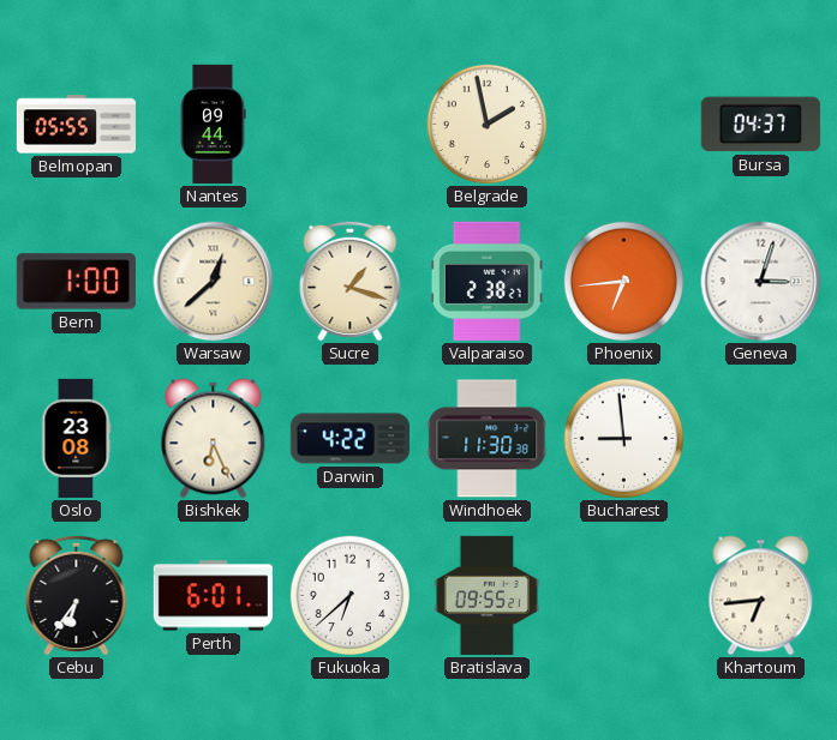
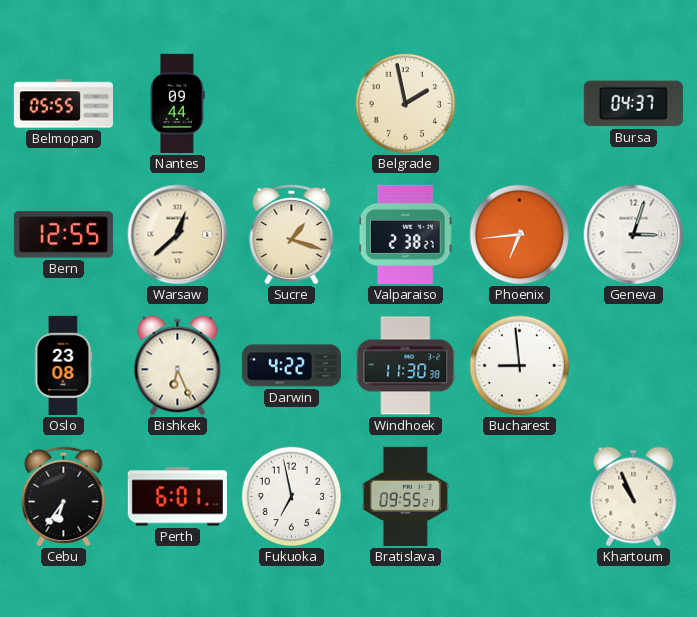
Bern: 1:00 -> 12:55 (63, 235)
Fukuoka: 6:38 -> 6:58 (292, 497)
Khartoum: 6:44 -> 10:56 (634, 497)
